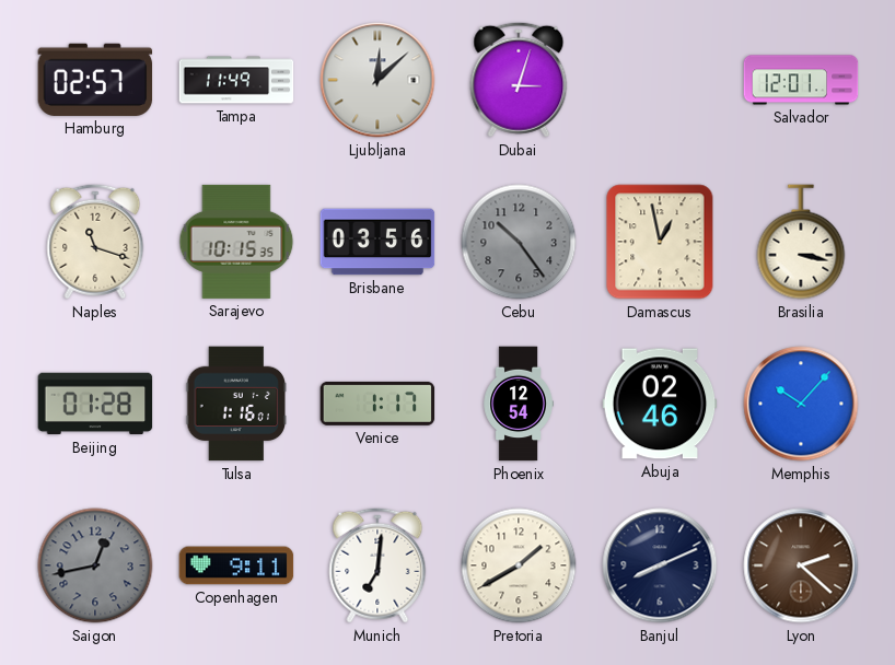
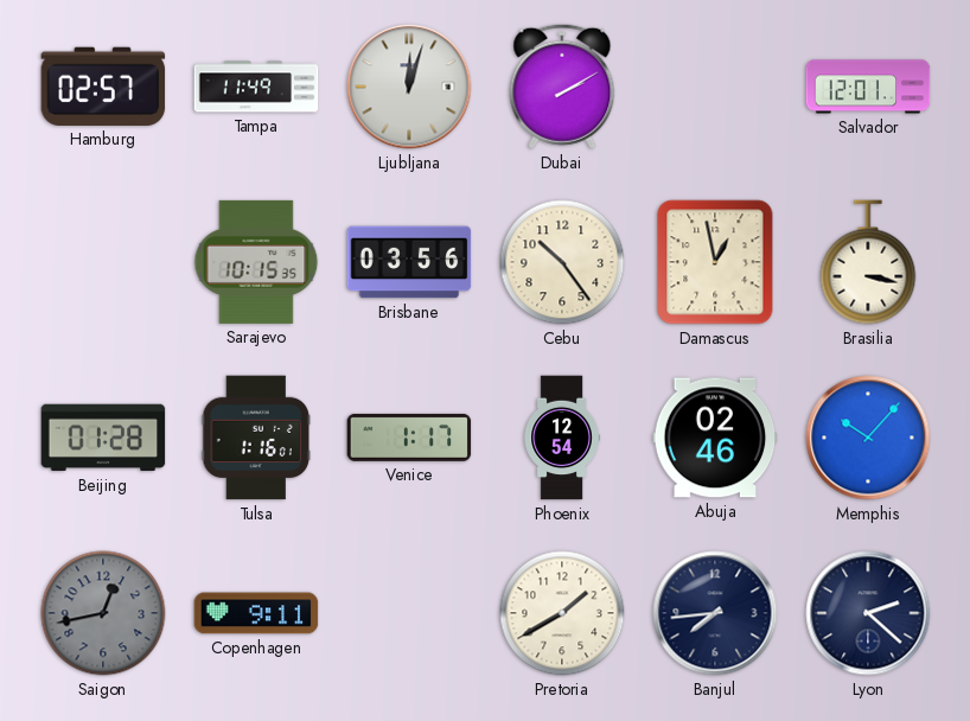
Ljubljana: 12:08 -> 12:03 (409, 87)
Dubai: 3:03 -> 2:10 (562, 87)
Naples: 11:18 -> none (95, 242)
Cebu dial: grey -> cream (562, 262)
Munich: 7:01 -> none (377, 565)
Banjul: 8:11 -> 7:44 (715, 613)
Lyon dial: brown -> navy (868, 613)
